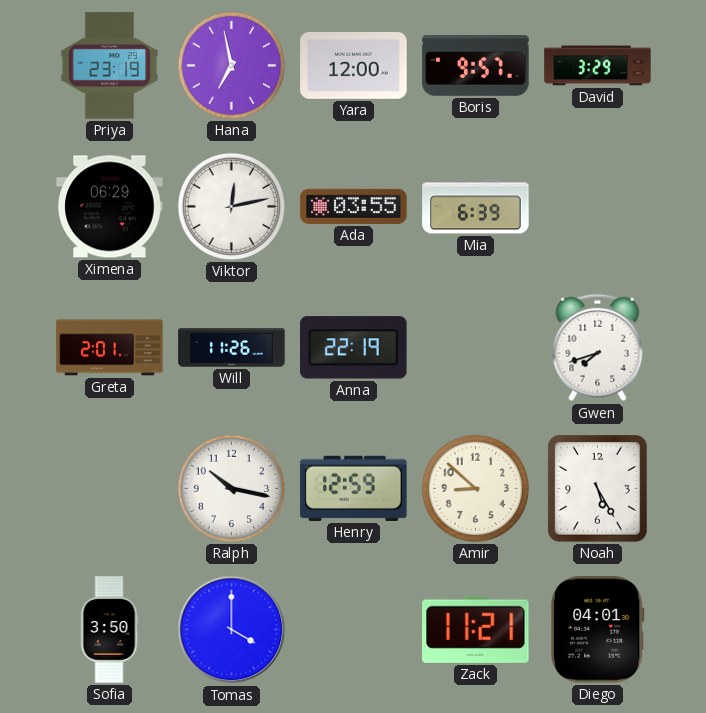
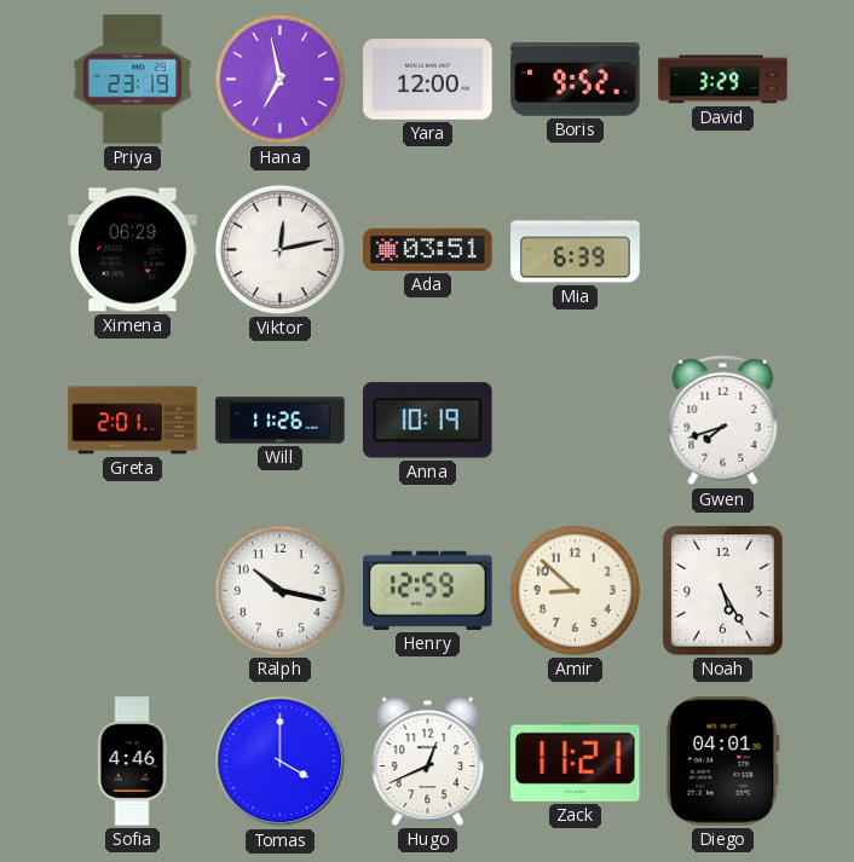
Boris: 9:57 -> 9:52 (576, 80)
Ada: 03:55 -> 03:51 (428, 249)
Anna: 22:19 -> 10:19 (428, 421)
Sofia: 3:50 -> 4:46 (132, 762)
Hugo: none -> 12:41 (428, 760)
